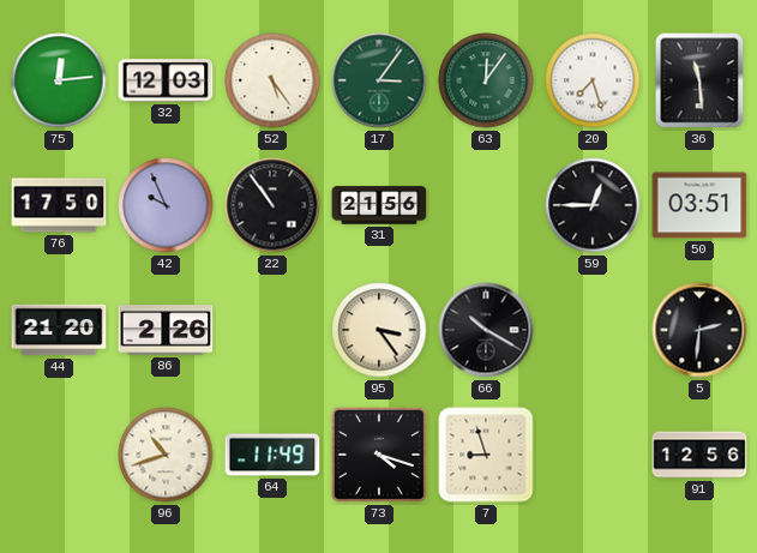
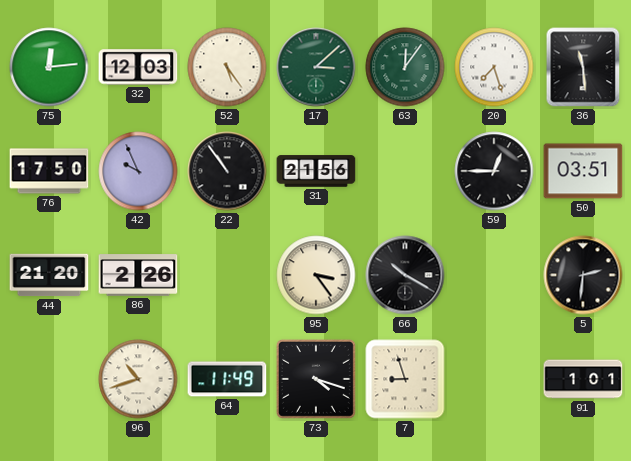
17: 3:06 -> 3:08 (316, 67)
91: 12:56 -> 1:01 (583, 379)
